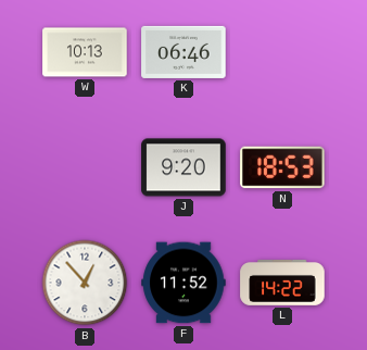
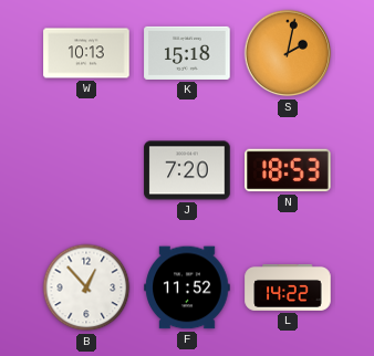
K: 06:46 -> 15:18 (187, 53)
S: none -> 2:02 (288, 53)
J: 9:20 -> 7:20 (187, 170)
